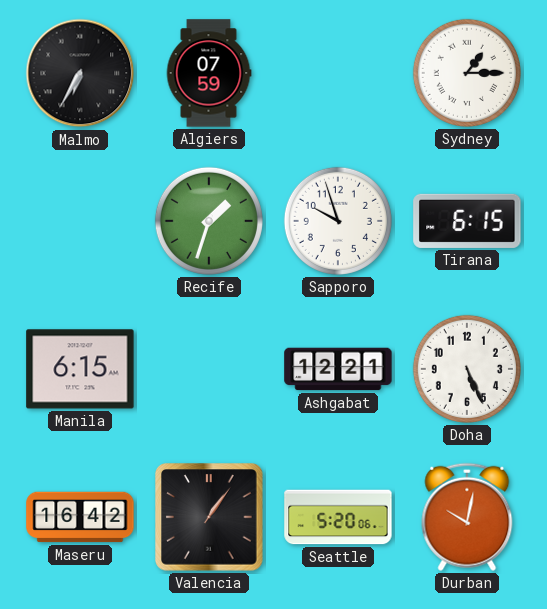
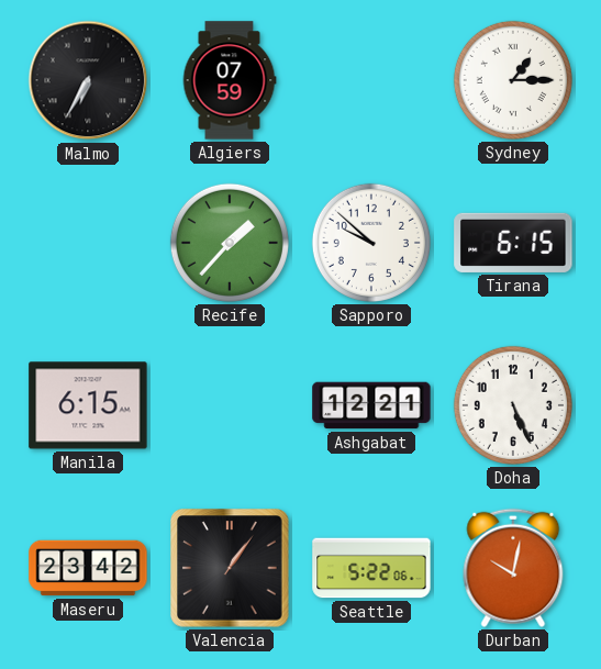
Recife: 1:33 -> 1:37 (230, 243)
Sapporo: 9:57 -> 9:52 (371, 243)
Maseru: 16:42 -> 23:42 (88, 568)
Seattle: 5:20 -> 5:22 (371, 568)
